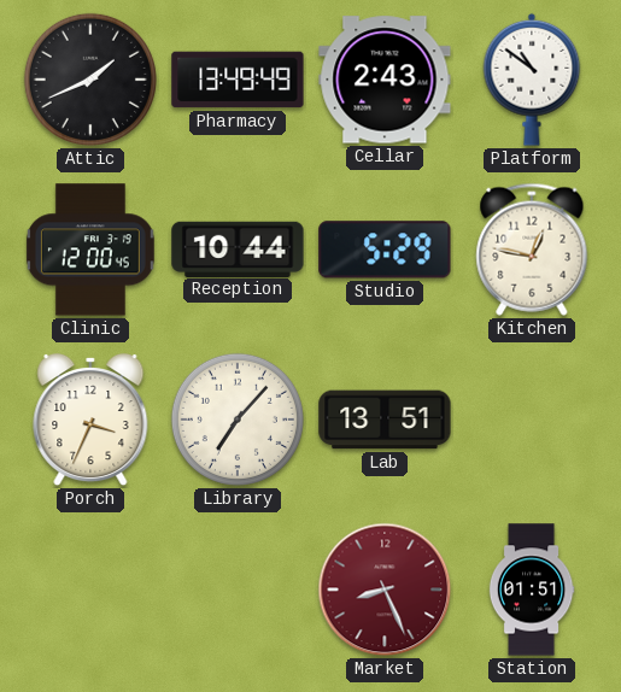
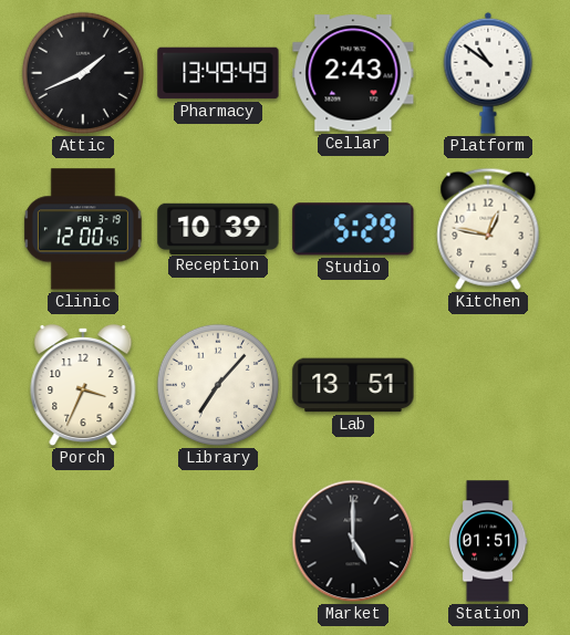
Reception: 10:44 -> 10:39 (218, 228)
Market: 8:26 -> 5:00 (353, 541)
Market dial: burgundy -> black (353, 541)
